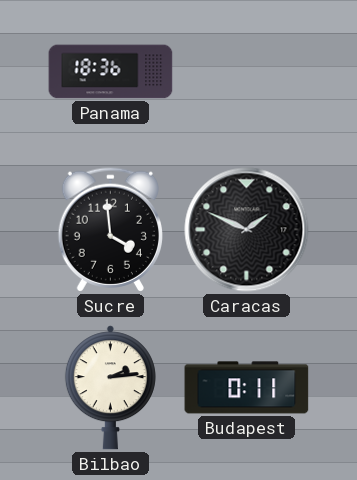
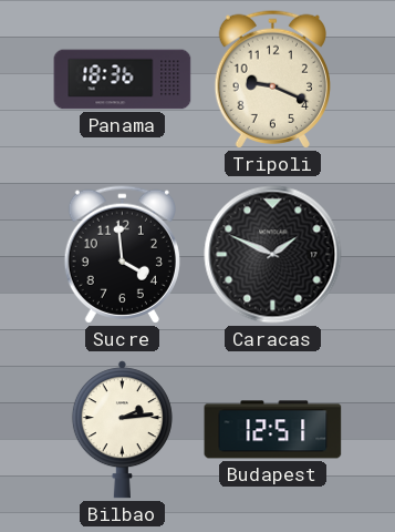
Tripoli: none -> 9:19 (272, 79)
Budapest: 0:11 -> 12:51 (273, 430)
